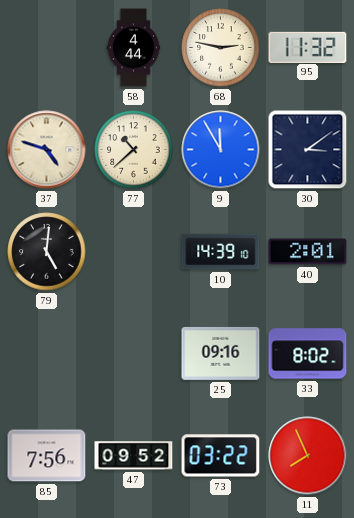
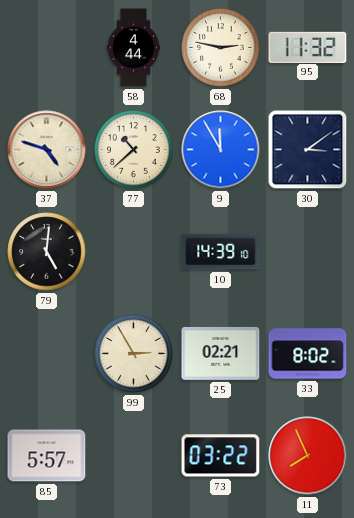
40: 2:01 -> none (308, 252)
99: none -> 2:55 (134, 354)
25: 09:16 -> 02:21 (221, 353)
85: 7:56 -> 5:57 (47, 456)
47: 09:52 -> none (134, 456)
